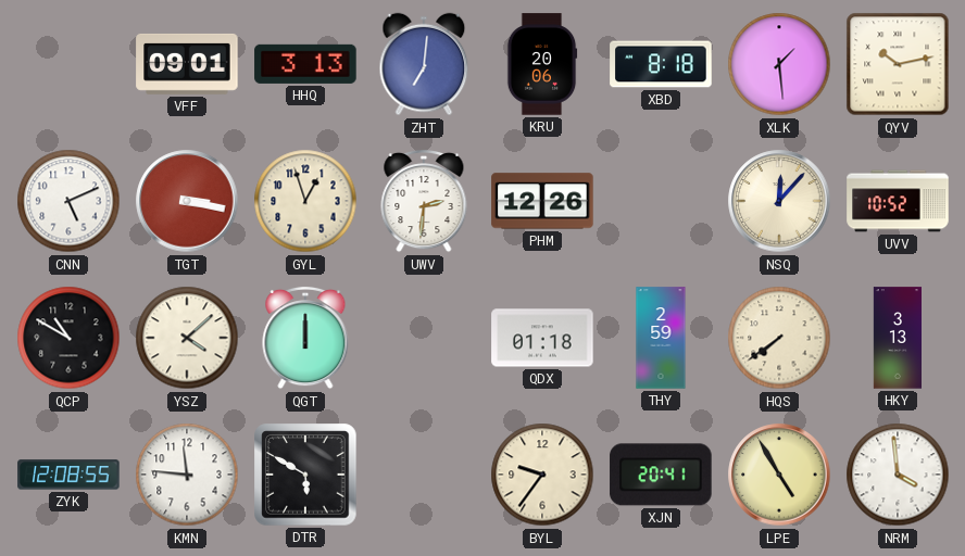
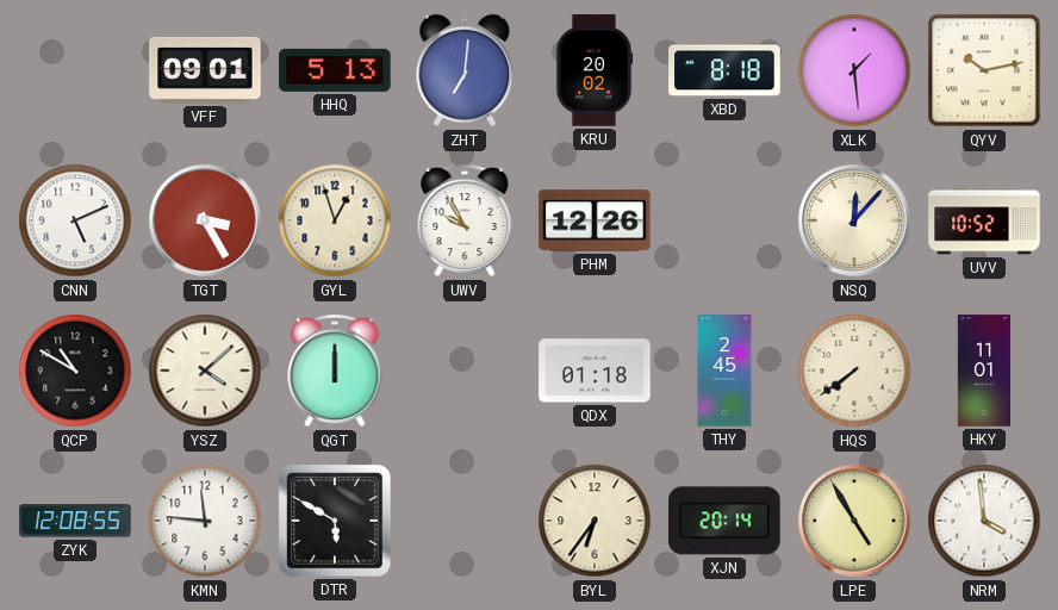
HHQ: 3:13 -> 5:13 (335, 70)
KRU: 20:06 -> 20:02 (595, 70)
TGT: 3:17 -> 3:25 (205, 220)
UWV: 2:31 -> 9:55 (465, 220)
THY: 2:59 -> 2:45 (724, 371)
HKY: 3:13 -> 11:01 (983, 371)
BYL: 9:36 -> 6:36 (595, 521)
XJN: 20:41 -> 20:14 (724, 521)
